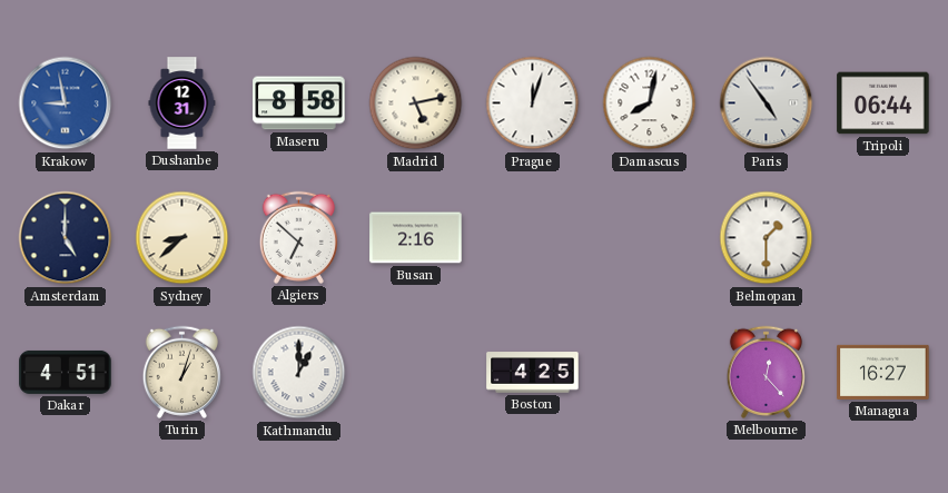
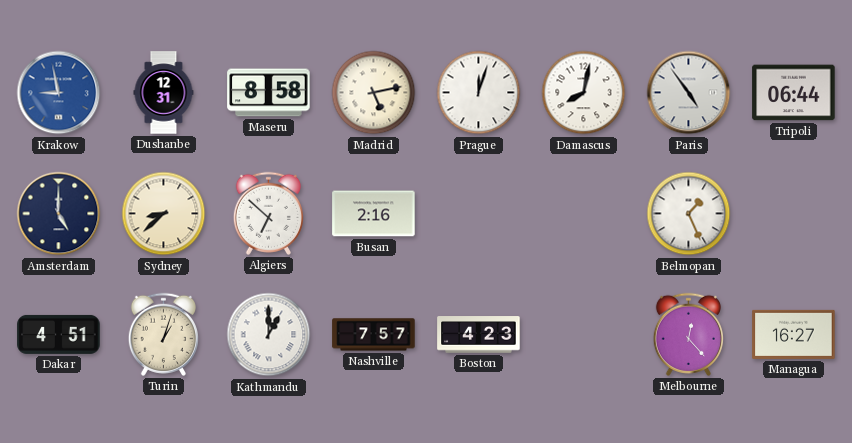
Belmopan: 1:30 -> 1:26 (689, 214)
Nashville: none -> 7:57 (374, 335)
Boston: 4:25 -> 4:23 (479, 335)
